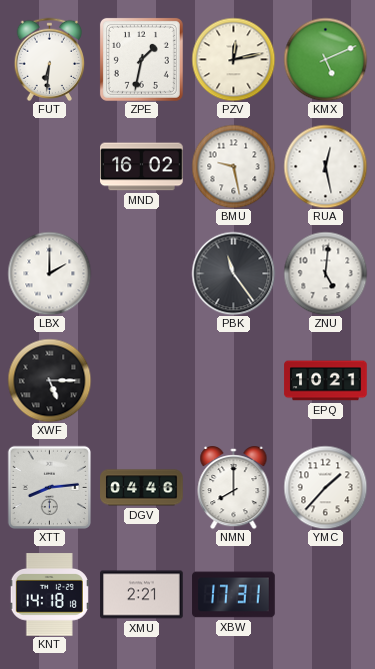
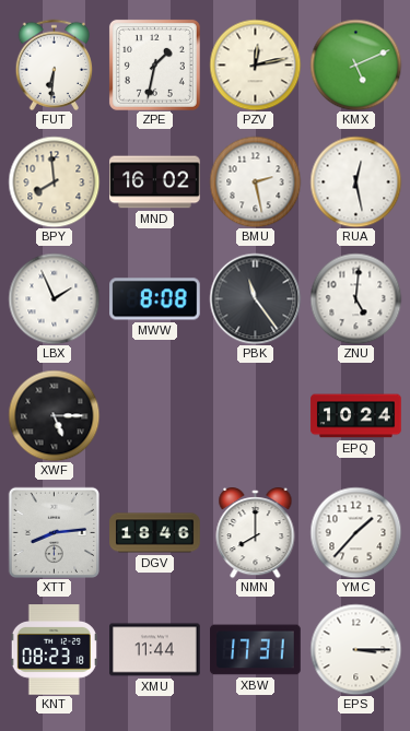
BPY: none -> 7:59 (54, 181)
BMU: 9:28 -> 2:28 (255, 181)
LBX: 2:00 -> 1:56 (54, 298)
MWW: none -> 8:08 (155, 299)
EPQ: 10:21 -> 10:24 (356, 416)
DGV: 04:46 -> 18:46 (155, 533)
KNT: 14:18 -> 08:23 (54, 650)
XMU: 2:21 -> 11:44 (155, 650)
EPS: none -> 3:15 (355, 649)
